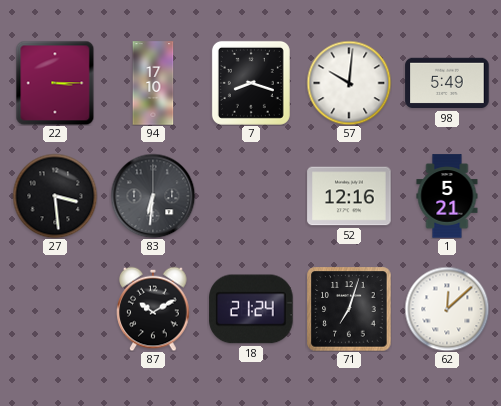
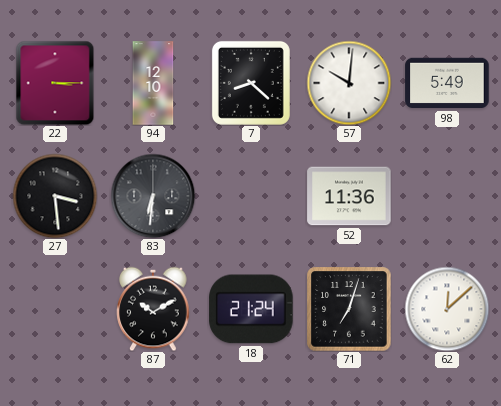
94: 17:10 -> 12:10 (153, 83)
7: 8:18 -> 8:22 (251, 83)
52: 12:16 -> 11:36 (349, 196)
1: 5:21 -> none (447, 196)
